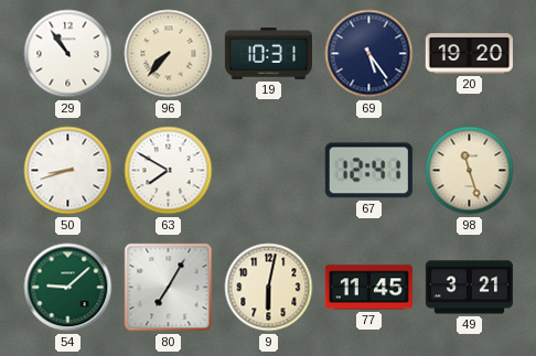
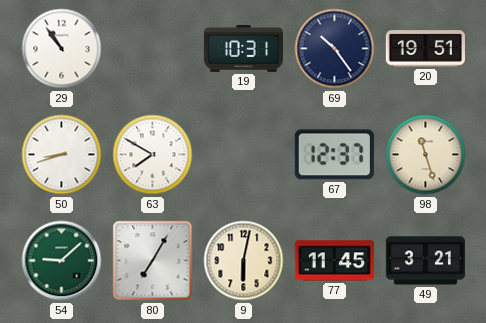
96: 7:37 -> none (169, 54)
69: 5:24 -> 10:24 (335, 49)
20: 19:20 -> 19:51 (425, 49)
67: 12:41 -> 12:37 (334, 155)
